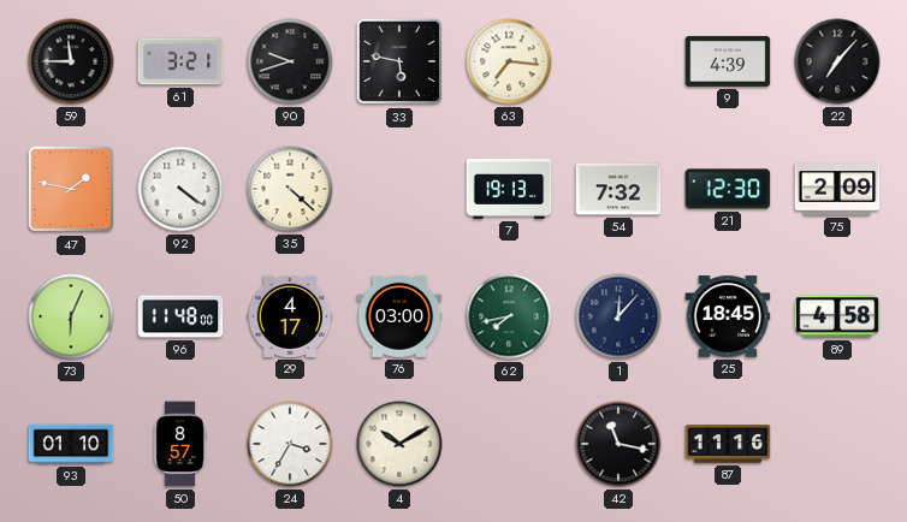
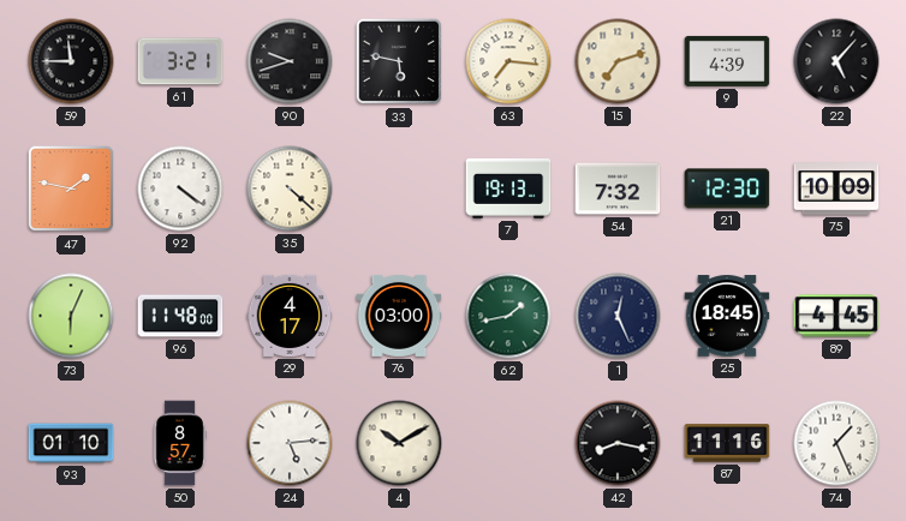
15: none -> 7:12 (618, 61)
22: 7:07 -> 5:07 (836, 61)
75: 2:09 -> 10:09 (836, 188)
62: 7:43 -> 1:43 (508, 316)
1: 12:07 -> 12:26 (618, 316)
89: 4:58 -> 4:45 (836, 316)
24: 3:35 -> 5:14 (290, 443)
42: 11:17 -> 8:17 (618, 443)
74: none -> 1:26 (836, 443)
